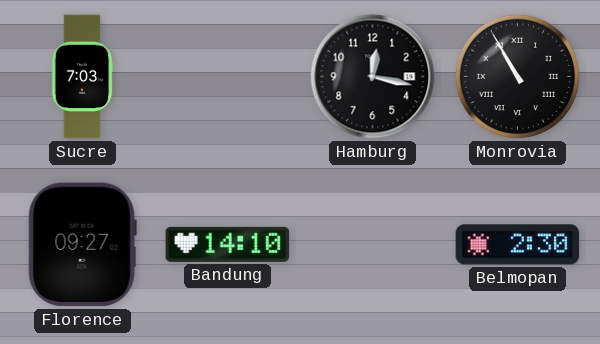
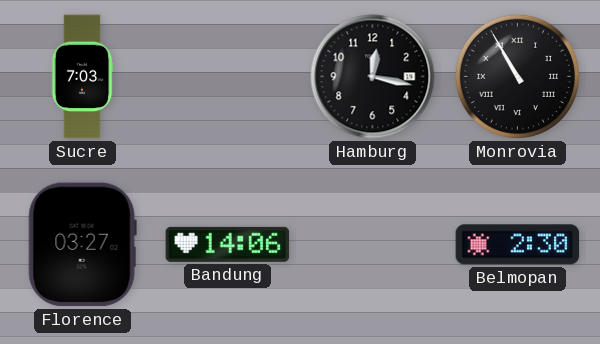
Florence: 09:27 -> 03:27 (82, 245)
Bandung: 14:10 -> 14:06 (228, 244)
